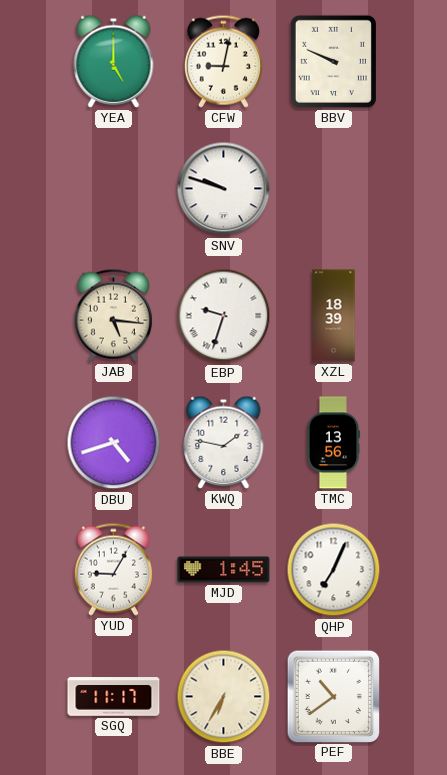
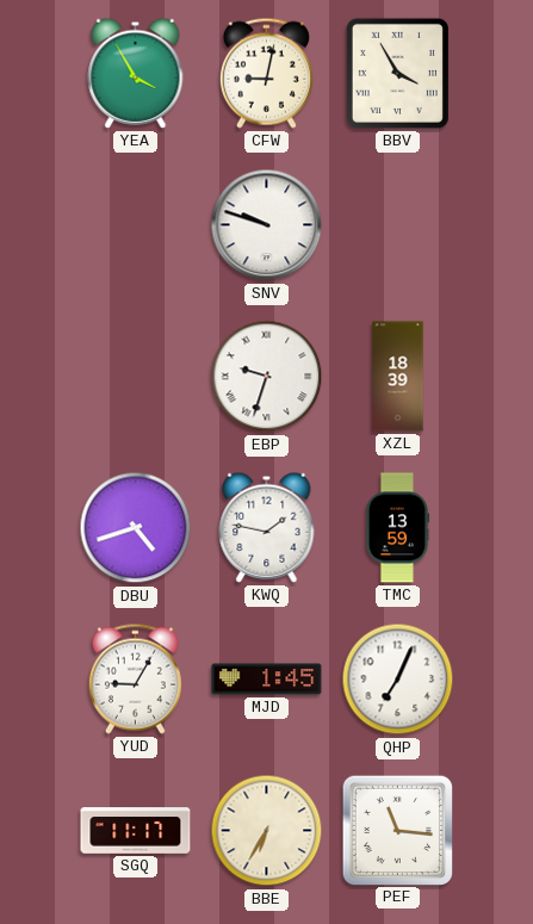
YEA: 5:00 -> 3:55 (136, 73)
BBV: 9:49 -> 3:55 (397, 73)
JAB: 5:16 -> none (113, 315)
TMC: 13:56 -> 13:59 (397, 528)
PEF: 10:39 -> 11:16 (397, 830)
